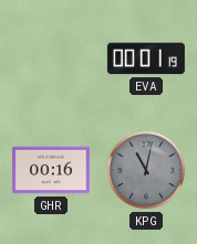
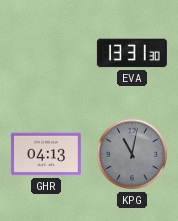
EVA: 00:01 -> 13:31 (132, 53)
GHR: 00:16 -> 04:13 (46, 154)
